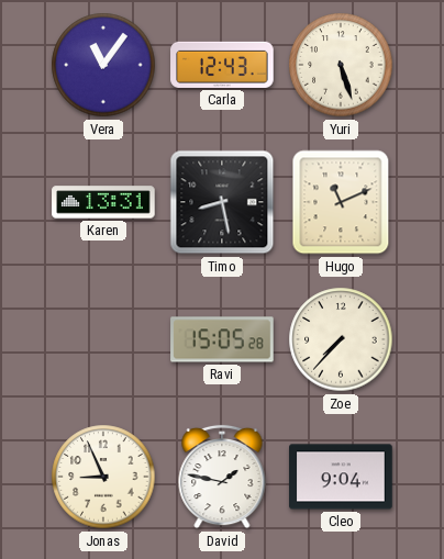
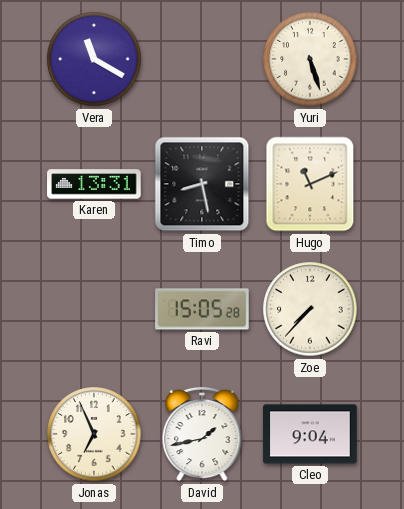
Vera: 11:06 -> 11:20 (94, 59)
Carla: 12:43 -> none (222, 65)
Jonas: 8:56 -> 6:56 (94, 434)
David: 1:47 -> 1:43 (202, 434)
